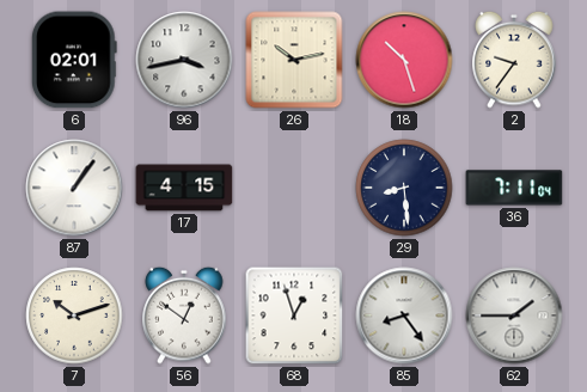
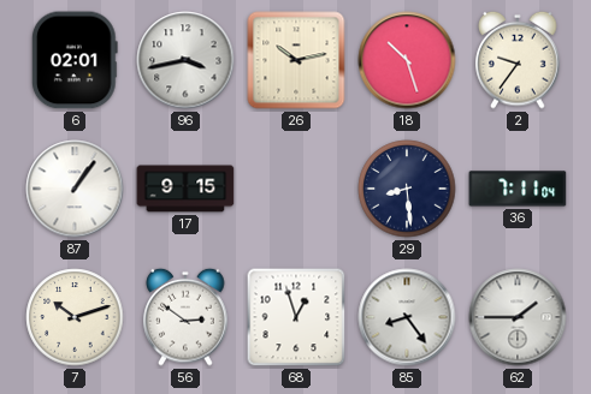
17: 4:15 -> 9:15 (185, 189)
56: 12:51 -> 2:51 (185, 317)
